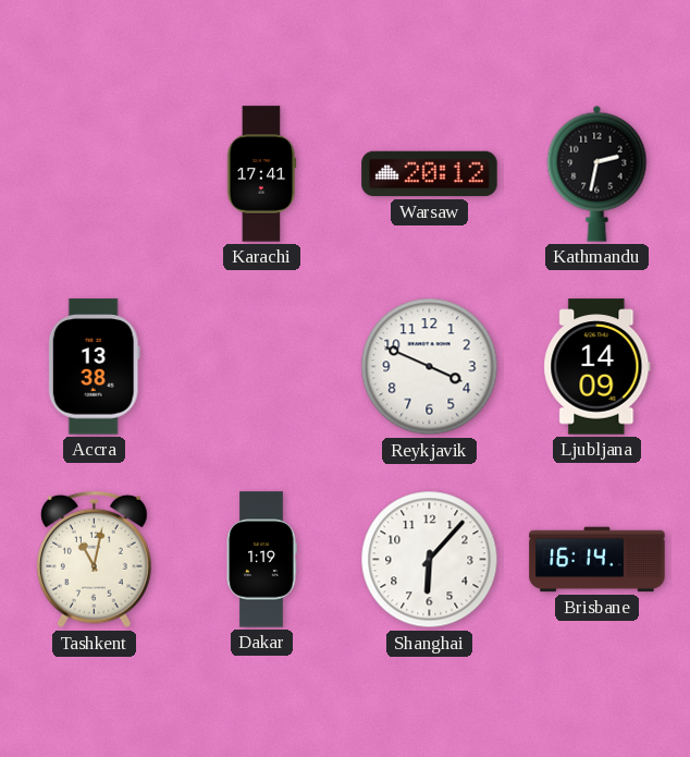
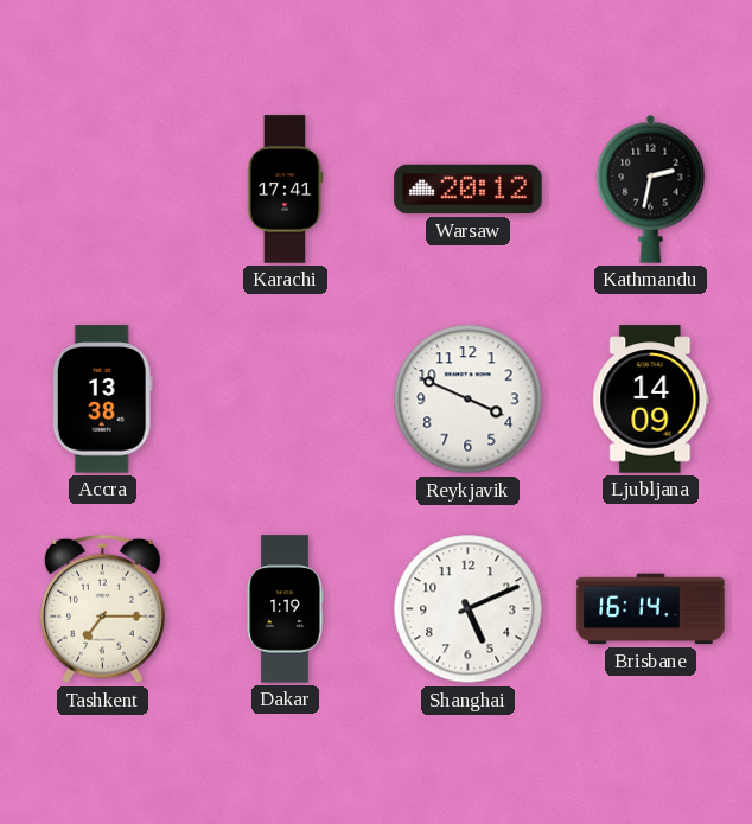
Tashkent: 11:02 -> 7:15 (103, 609)
Shanghai: 6:07 -> 5:11 (469, 609)
